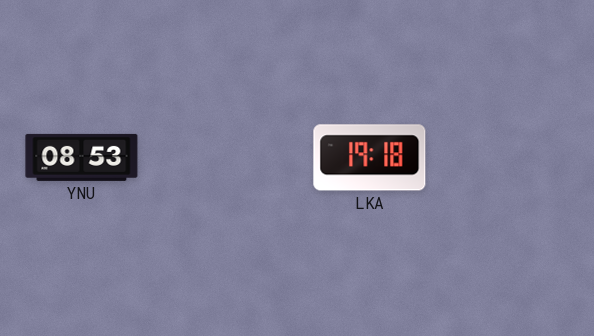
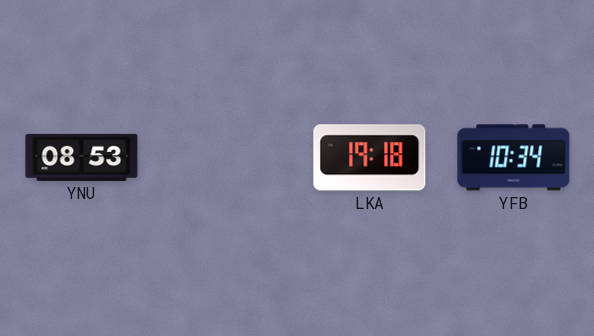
YFB: none -> 10:34 (514, 158)
